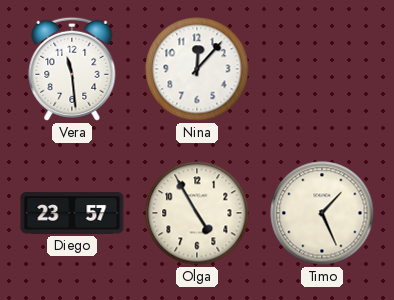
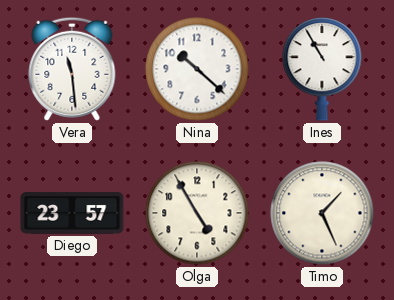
Nina: 12:07 -> 10:22 (197, 69)
Ines: none -> 10:55 (322, 69)
